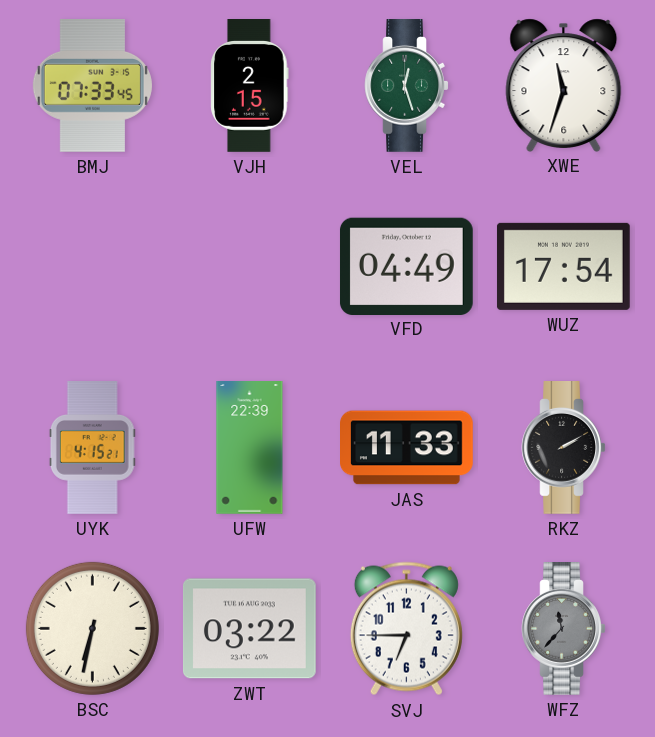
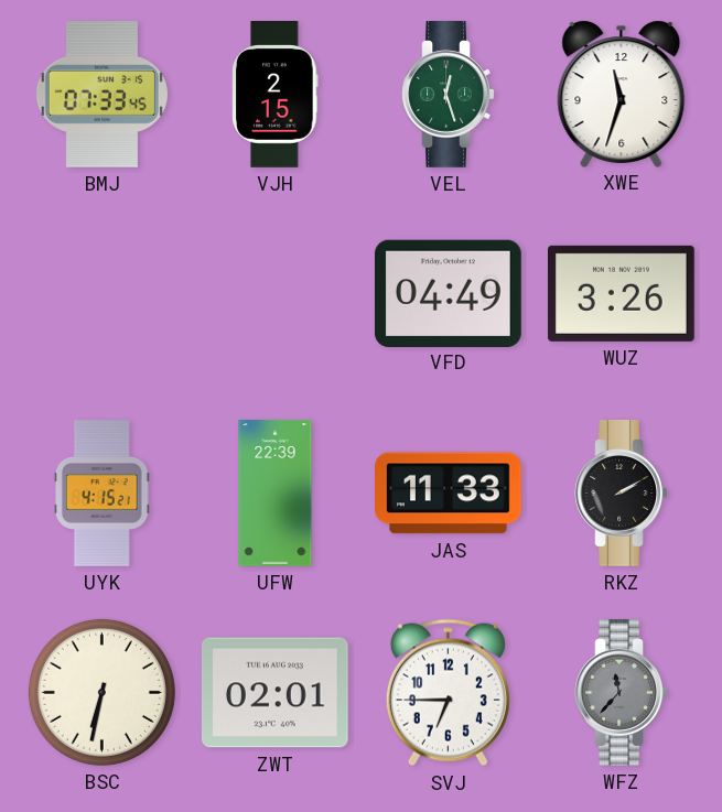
WUZ: 17:54 -> 3:26 (621, 293)
ZWT: 03:22 -> 02:01 (274, 693)
